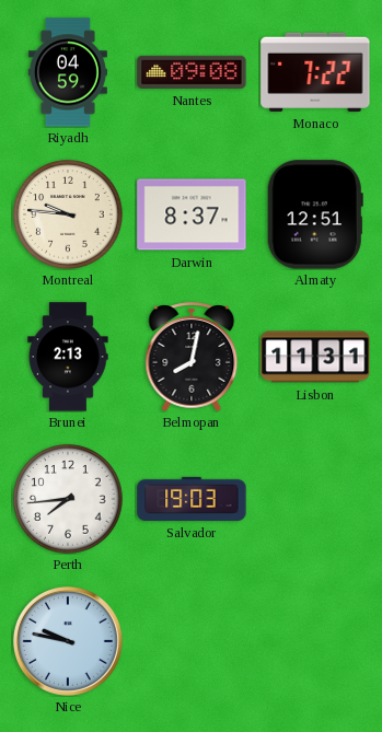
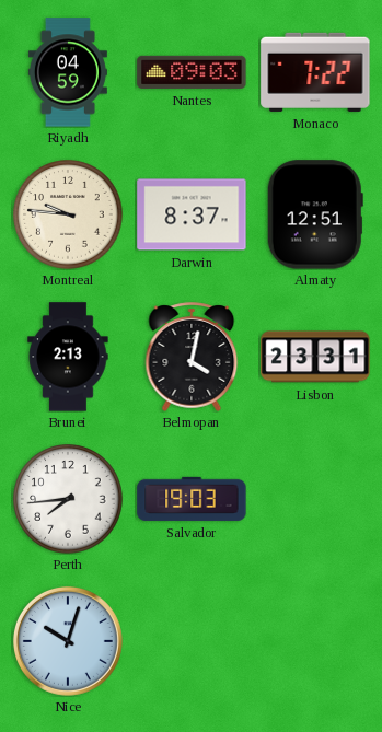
Nantes: 09:08 -> 09:03 (192, 72)
Belmopan: 8:02 -> 4:02 (192, 357)
Lisbon: 11:31 -> 23:31 (315, 357)
Nice: 9:47 -> 10:03 (68, 641)
